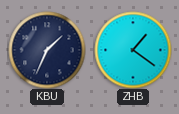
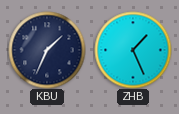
ZHB: 1:21 -> 1:26 (133, 50)
